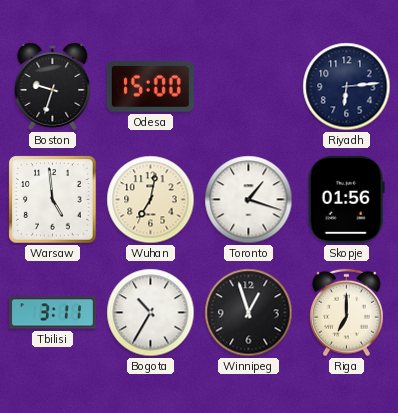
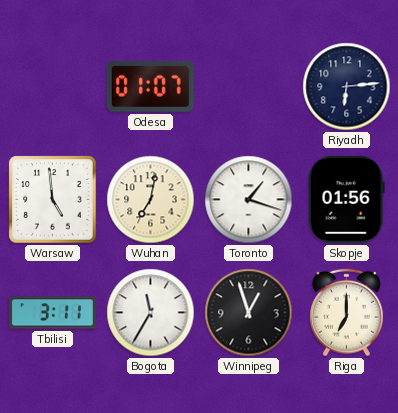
Boston: 9:33 -> none (53, 87)
Odesa: 15:00 -> 01:07 (150, 87)
Bogota: 10:35 -> 11:35 (151, 313)
